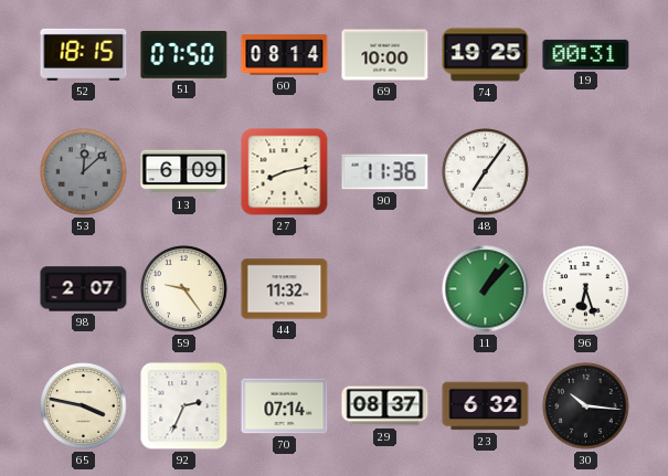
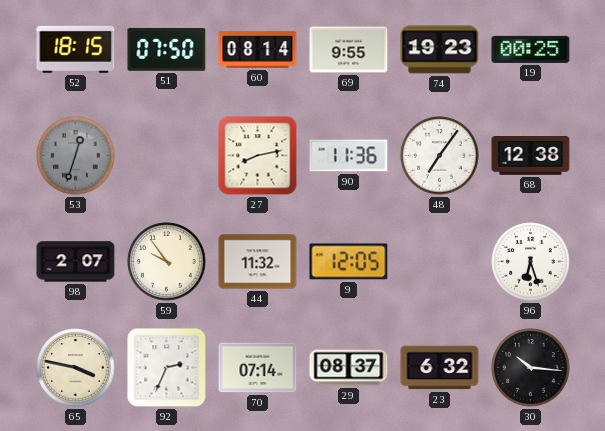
69: 10:00 -> 9:55 (349, 50)
74: 19:25 -> 19:23 (440, 50)
19: 00:31 -> 00:25 (531, 49)
53: 12:08 -> 12:33 (76, 156)
13: 6:09 -> none (184, 172)
68: none -> 12:38 (531, 156)
59: 9:24 -> 9:54 (167, 262)
9: none -> 12:05 (349, 262)
11: 1:07 -> none (486, 289)
